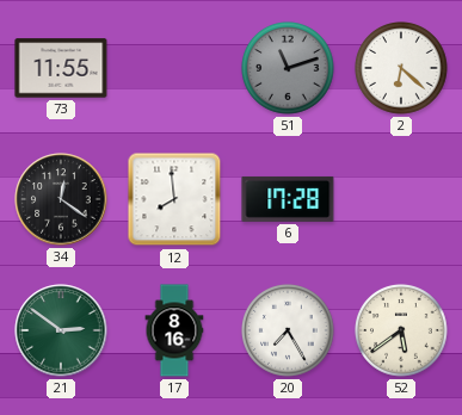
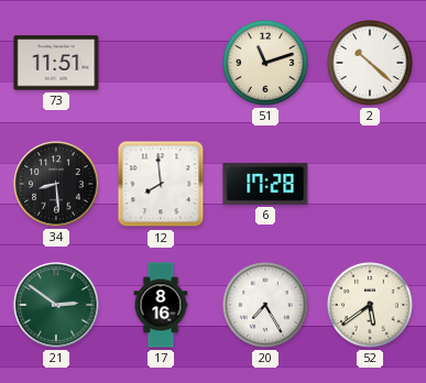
73: 11:55 -> 11:51 (56, 63)
51 dial: grey -> cream (265, 63)
2: 6:22 -> 10:22 (370, 63)
34: 12:21 -> 8:29 (56, 184)
